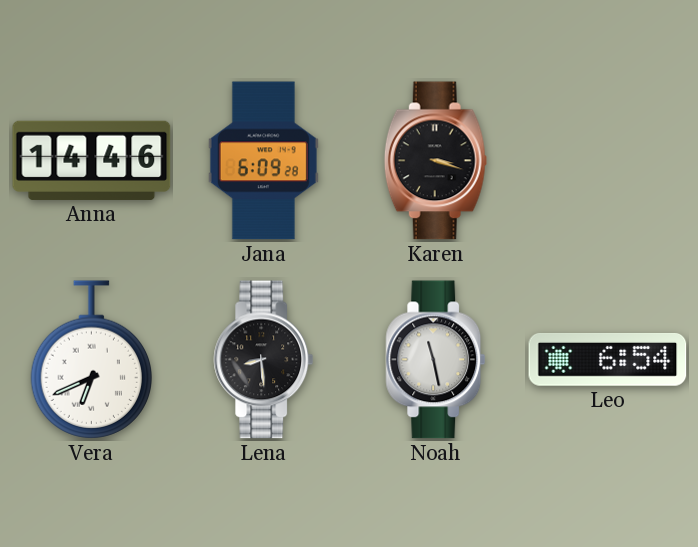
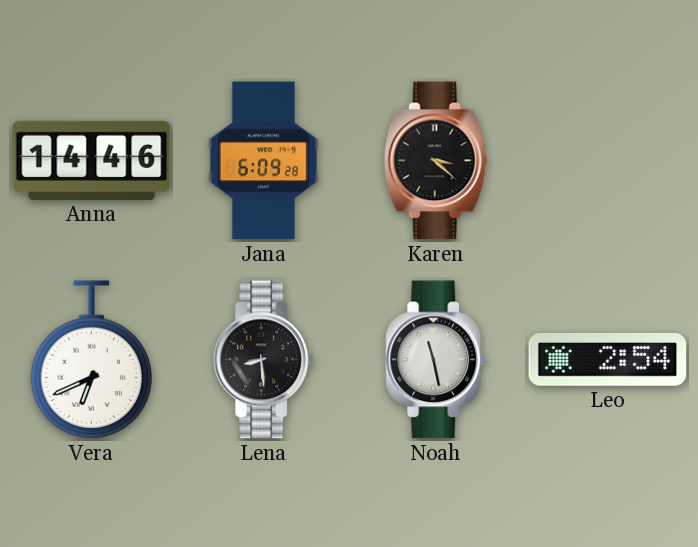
Karen: 3:18 -> 3:22 (435, 161)
Leo: 6:54 -> 2:54 (608, 360)
